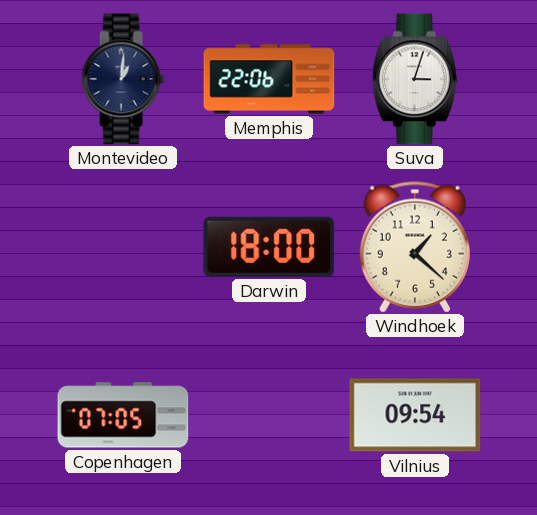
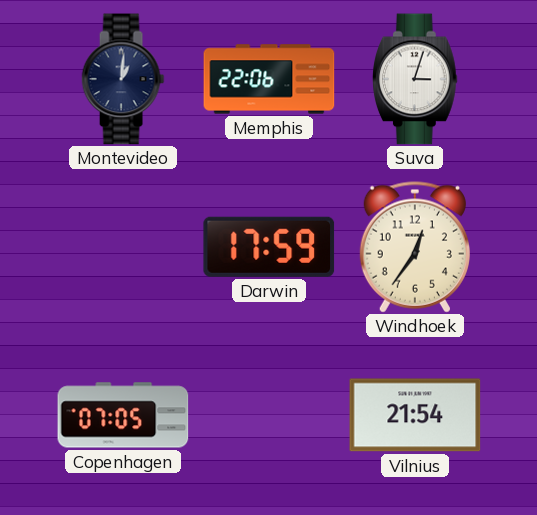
Darwin: 18:00 -> 17:59 (269, 247)
Windhoek: 1:22 -> 12:36 (415, 247)
Vilnius: 09:54 -> 21:54 (415, 415)
